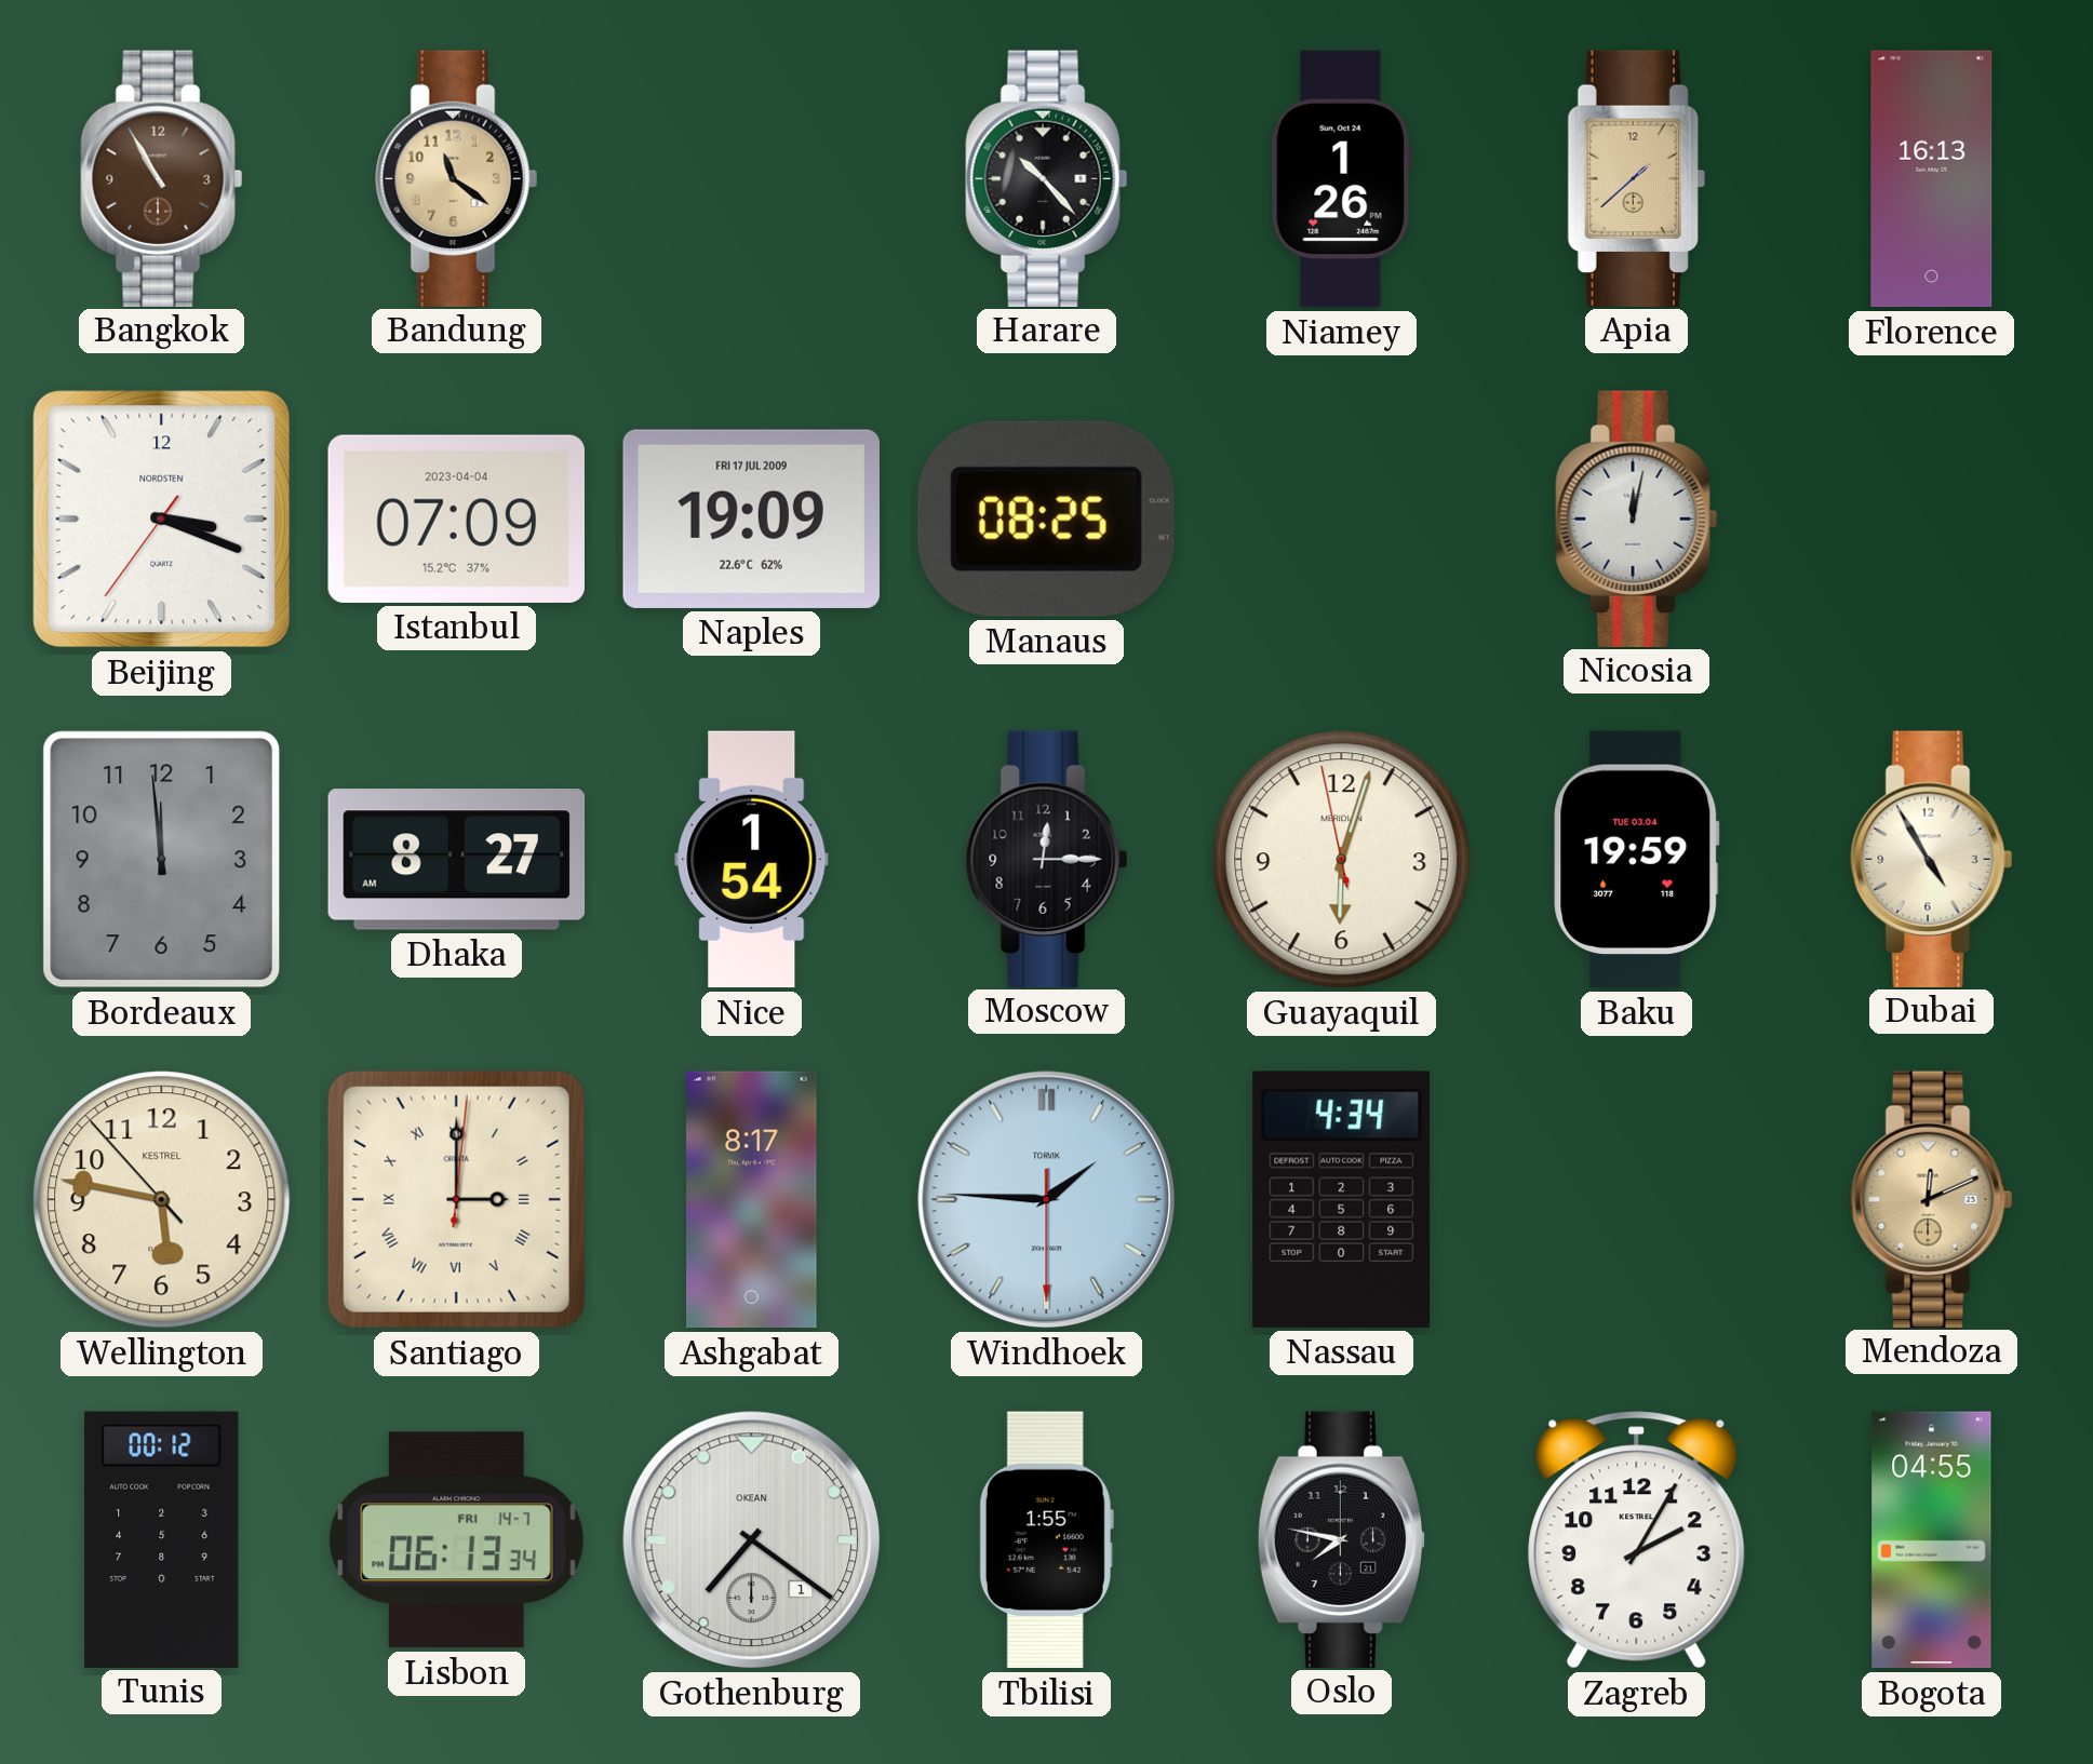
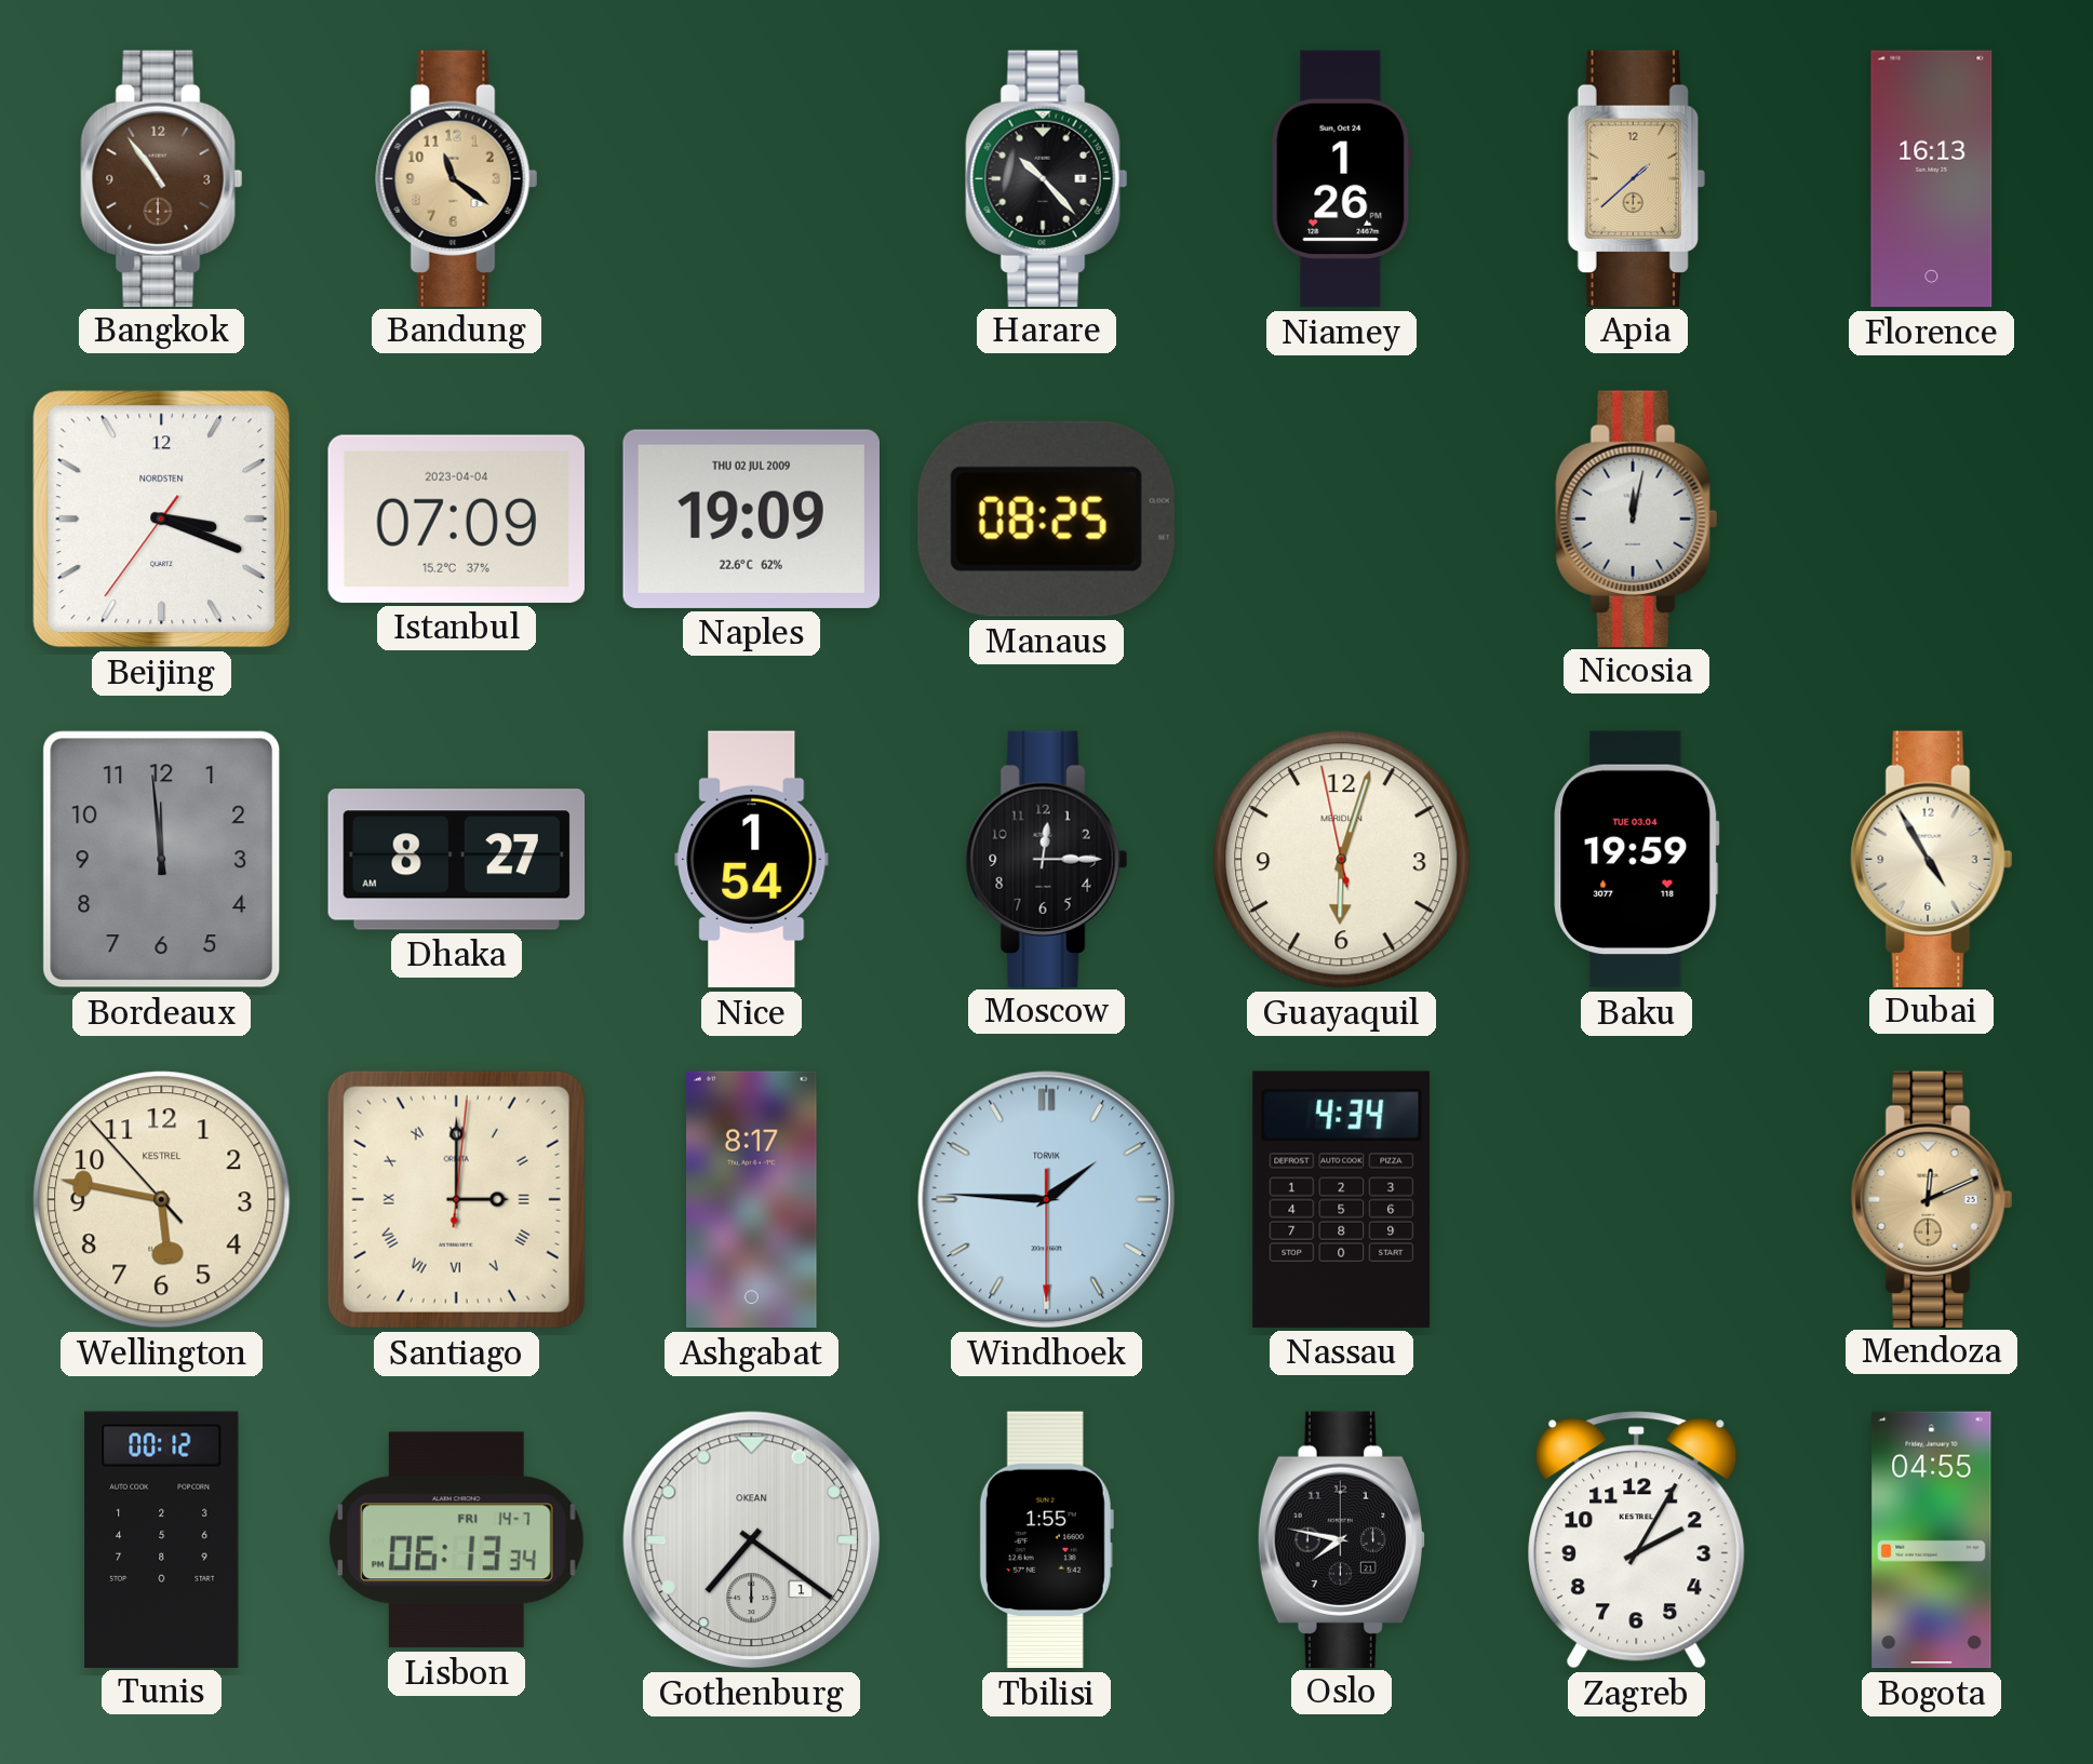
Bangkok: 10:55 -> 10:54 (162, 178)
Naples date: FRI 17 JUL 2009 -> THU 02 JUL 2009 (751, 519)
